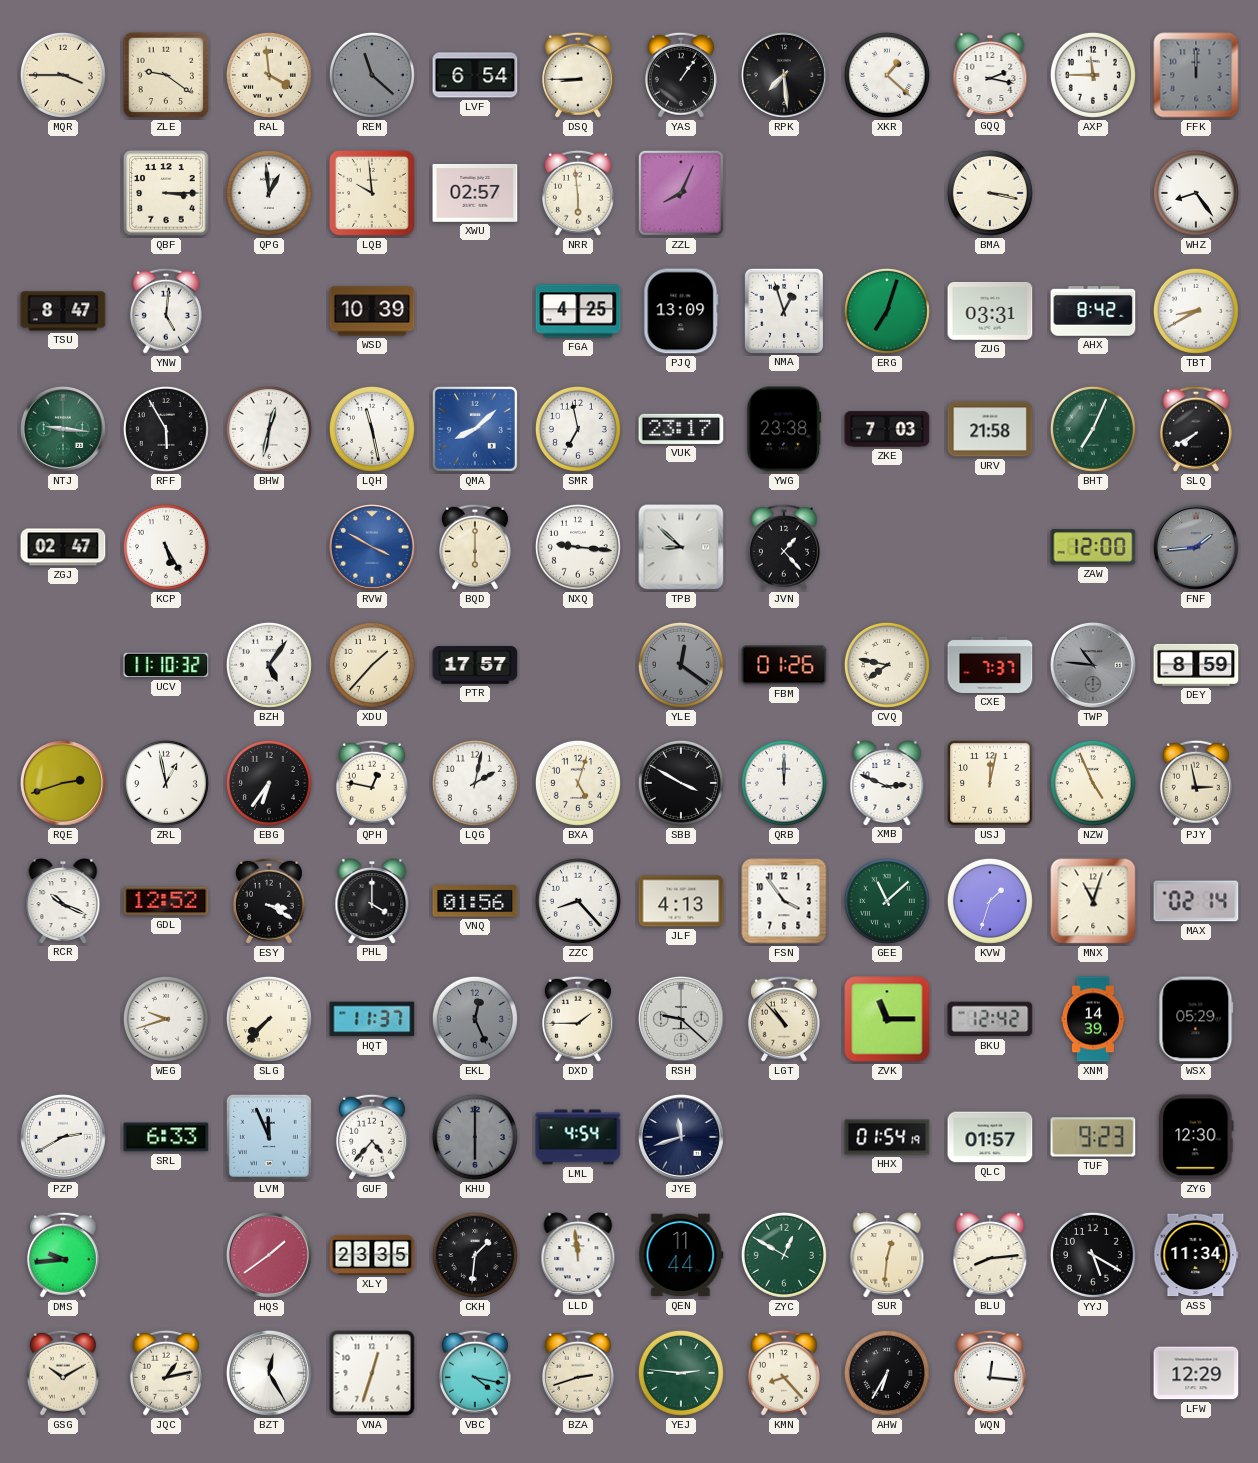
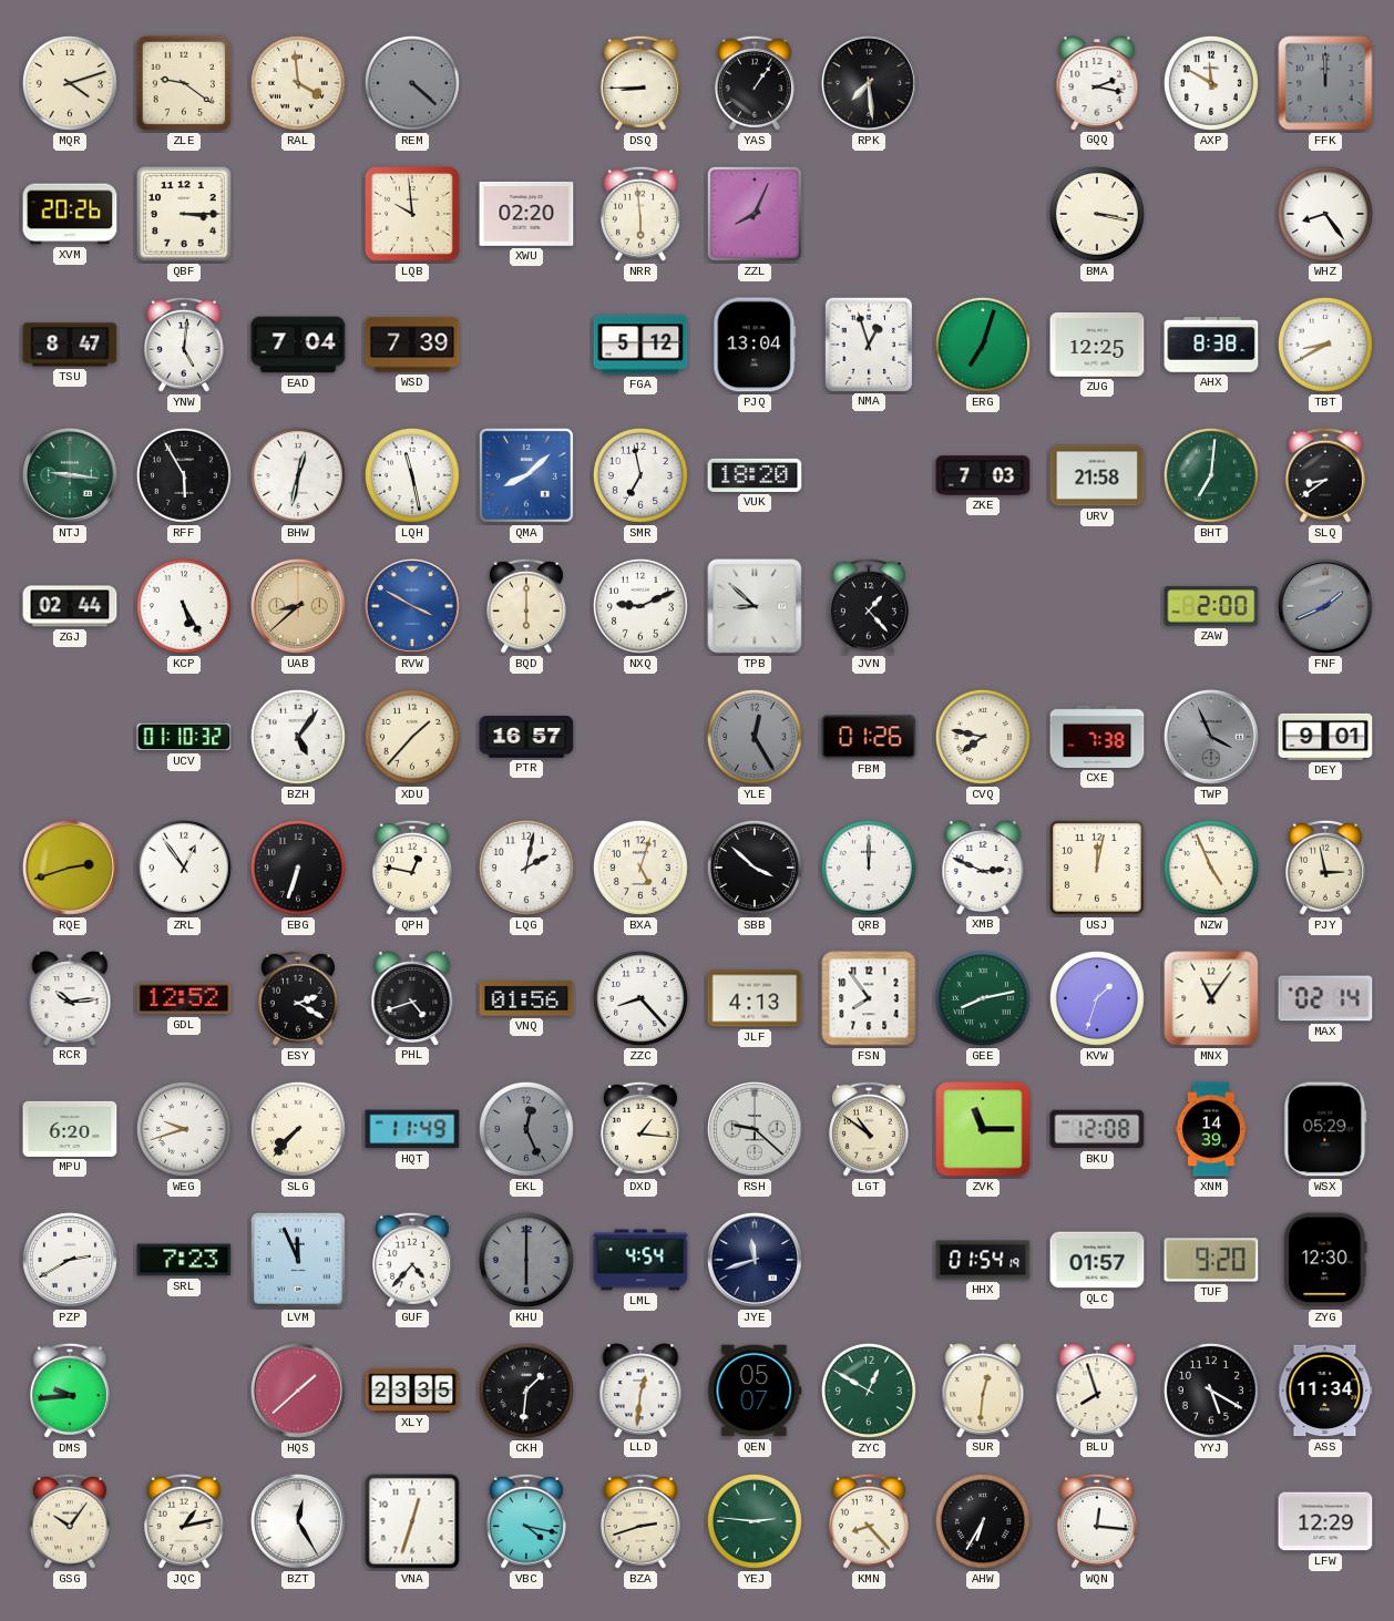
MQR: 3:45 -> 4:12 (70, 83)
REM: 11:22 -> 4:22 (412, 83)
LVF: 6:54 -> none (475, 75)
XKR: 1:22 -> none (887, 75)
AXP: 11:45 -> 11:50 (1211, 83)
XVM: none -> 20:26 (70, 214)
QPG: 12:59 -> none (269, 193)
XWU: 02:57 -> 02:20 (526, 214)
EAD: none -> 7:04 (298, 345)
WSD: 10:39 -> 7:39 (412, 345)
FGA: 4:25 -> 5:12 (640, 345)
PJQ: 13:09 -> 13:04 (755, 345)
ZUG: 03:31 -> 12:25 (1097, 345)
AHX: 8:42 -> 8:38 (1211, 345)
VUK: 23:17 -> 18:20 (755, 475)
YWG: 23:38 -> none (784, 429)
BHT: 7:04 -> 7:01 (1211, 475)
SLQ: 7:40 -> 8:39 (1325, 475)
ZGJ: 02:47 -> 02:44 (70, 606)
UAB: none -> 8:38 (298, 606)
NXQ: 9:16 -> 9:11 (640, 606)
ZAW: 12:00 -> 2:00 (1211, 606)
FNF: 1:44 -> 1:41 (1325, 606)
UCV: 11:10 -> 01:10 (184, 737)
PTR: 17:57 -> 16:57 (526, 737)
YLE: 12:21 -> 12:25 (755, 737)
CXE: 7:37 -> 7:38 (1097, 737)
TWP: 10:46 -> 3:56 (1211, 737)
DEY: 8:59 -> 9:01 (1325, 737)
ZRL: 12:58 -> 12:54 (184, 868)
EBG: 6:36 -> 6:33 (298, 868)
SBB: 3:50 -> 3:52 (755, 868)
RCR: 10:19 -> 10:14 (70, 998)
ESY: 3:20 -> 2:20 (298, 998)
PHL: 4:00 -> 4:42 (412, 998)
FSN: 3:54 -> 7:54 (869, 998)
GEE: 11:08 -> 8:13 (983, 998)
MNX: 11:03 -> 11:06 (1211, 998)
MPU: none -> 6:20 (70, 1129)
HQT: 11:37 -> 11:49 (412, 1129)
DXD: 1:45 -> 1:16 (640, 1129)
LGT: 10:53 -> 10:51 (869, 1129)
BKU: 12:42 -> 12:08 (1097, 1129)
SRL: 6:33 -> 7:23 (184, 1260)
TUF: 9:23 -> 9:20 (1211, 1260)
HQS: 1:39 -> 1:38 (298, 1391)
LLD: 11:59 -> 12:31 (640, 1391)
QEN: 11:44 -> 05:07 (755, 1391)
BLU: 8:14 -> 7:57 (1097, 1391)
GSG: 10:10 -> 10:06 (70, 1521)
